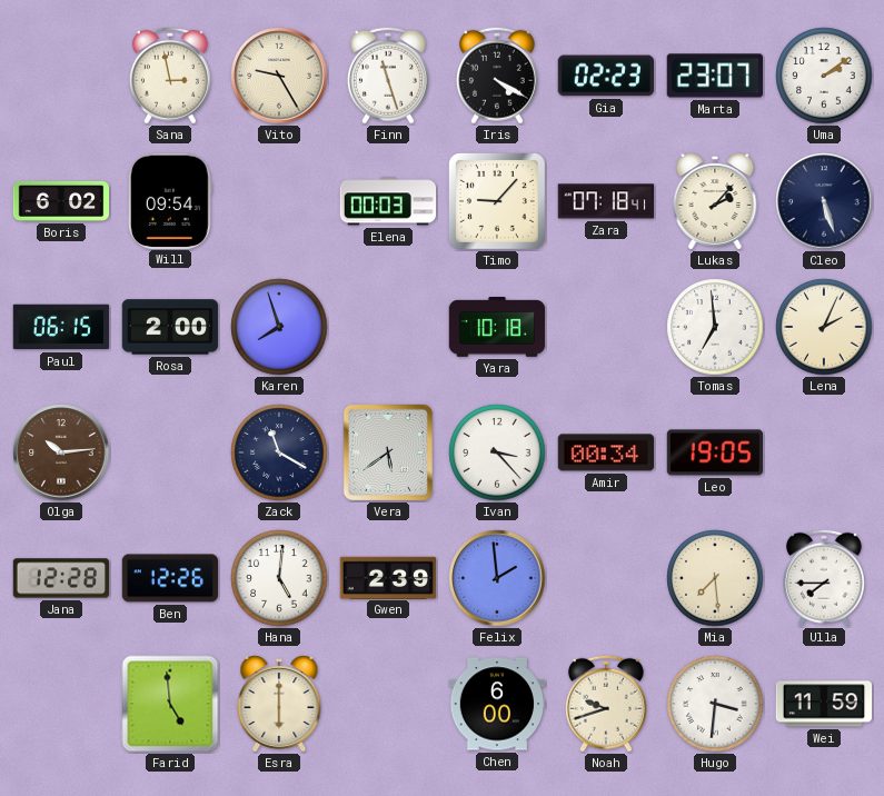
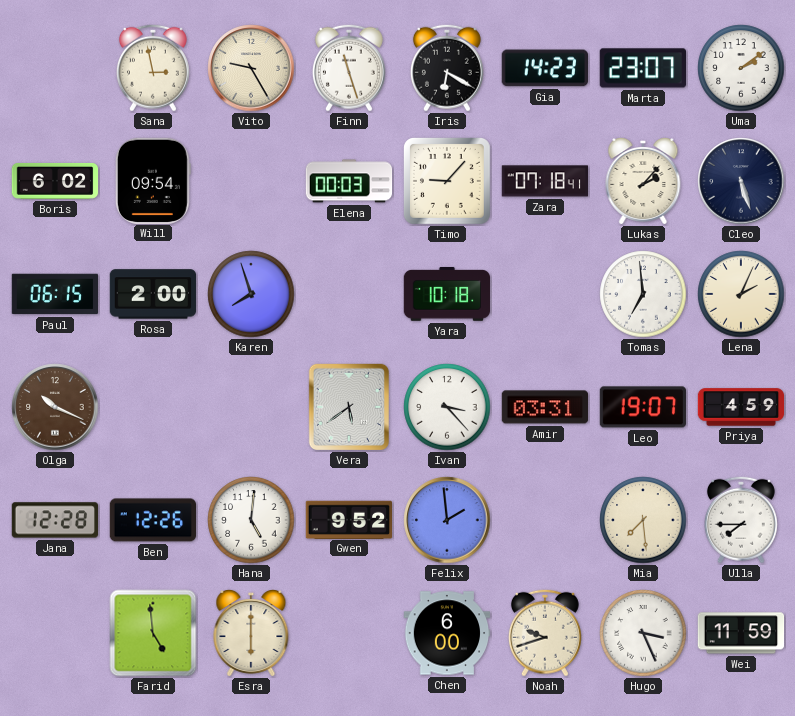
Iris: 4:20 -> 6:20 (447, 68)
Gia: 02:23 -> 14:23 (544, 68)
Olga: 10:14 -> 10:19 (55, 407)
Zack: 11:20 -> none (279, 452)
Amir: 00:34 -> 03:31 (545, 407)
Leo: 19:05 -> 19:07 (642, 407)
Priya: none -> 4:59 (741, 407)
Gwen: 2:39 -> 9:52 (349, 519)
Hugo: 3:31 -> 3:26 (643, 633)
